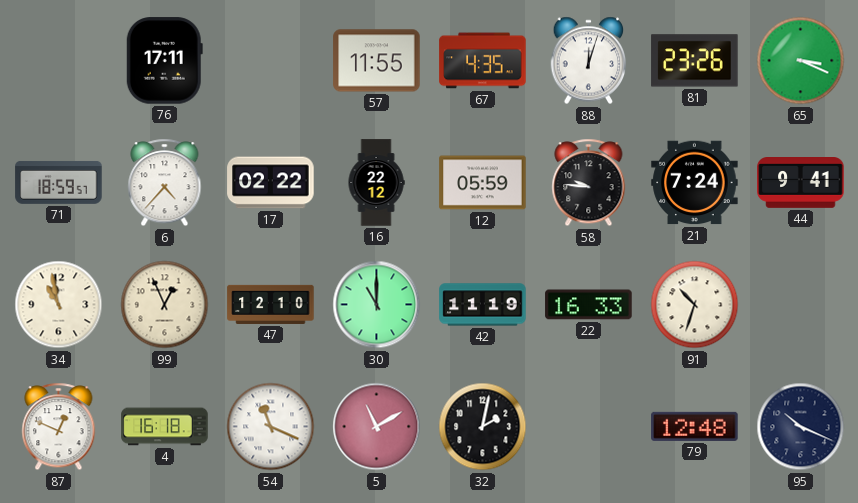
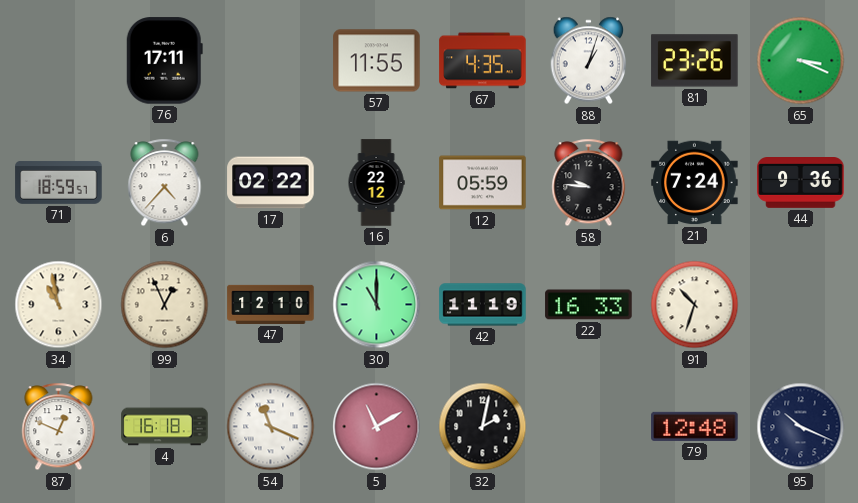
88: 12:03 -> 1:03 (589, 61)
44: 9:41 -> 9:36 (801, 183)
